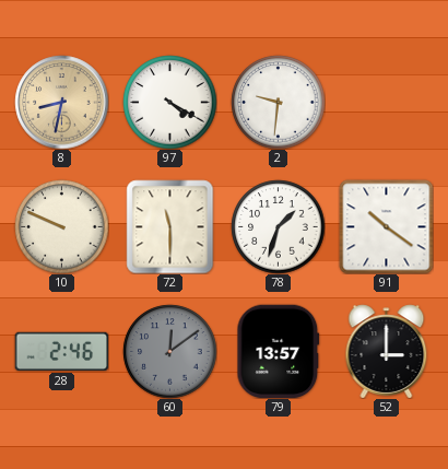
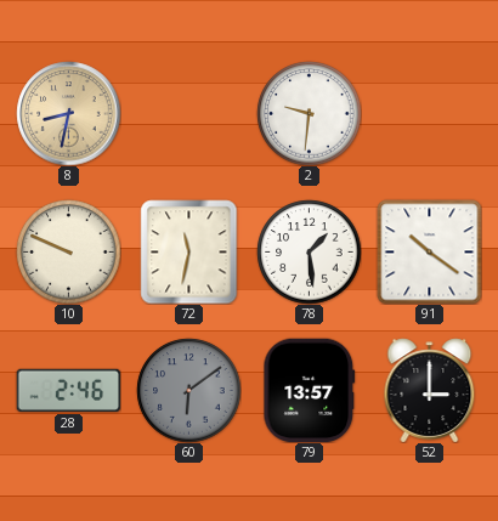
97: 4:20 -> none (169, 102)
72: 11:30 -> 11:32 (189, 251)
78: 1:33 -> 1:29 (309, 251)
60: 12:09 -> 6:09 (188, 390)
